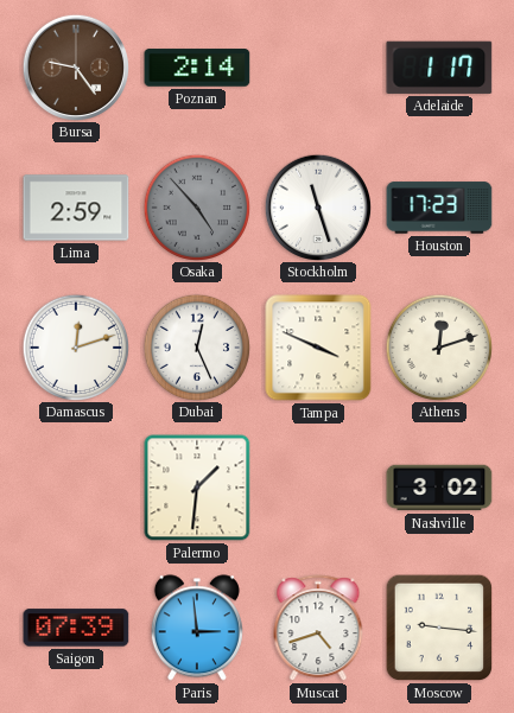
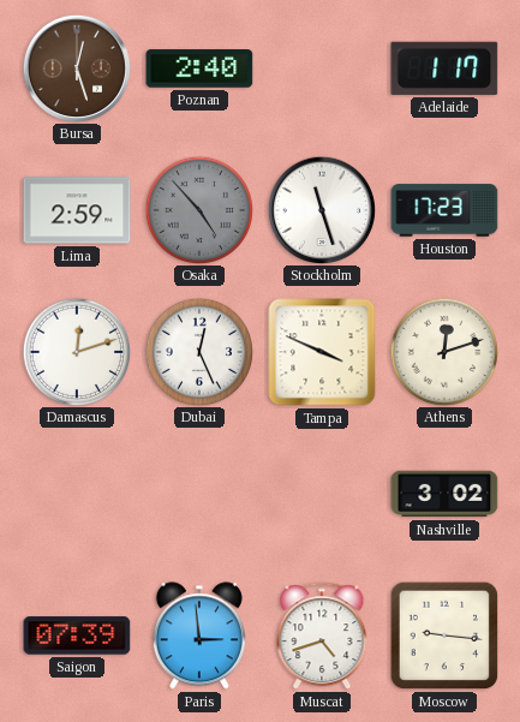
Bursa: 9:24 -> 12:27 (76, 67)
Poznan: 2:14 -> 2:40 (199, 68)
Palermo: 1:31 -> none (197, 488)
